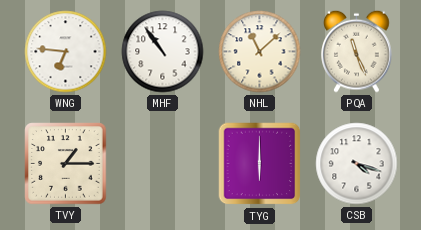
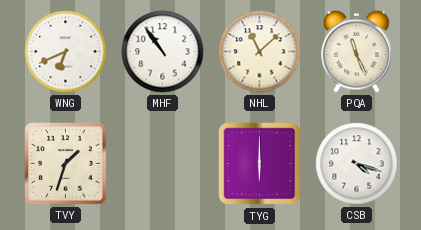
WNG: 6:46 -> 6:41 (66, 52)
TVY: 1:15 -> 1:33 (66, 164)
